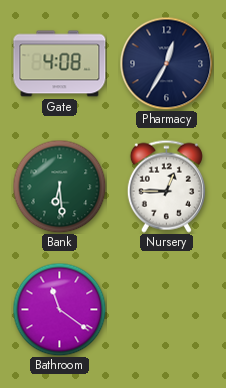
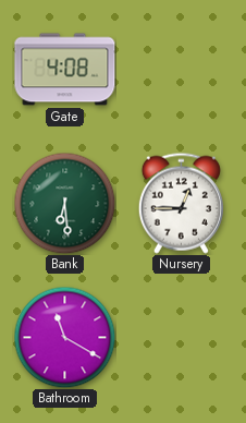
Pharmacy: 12:35 -> none (166, 63)
Bathroom: 11:21 -> 11:20 (64, 337)
